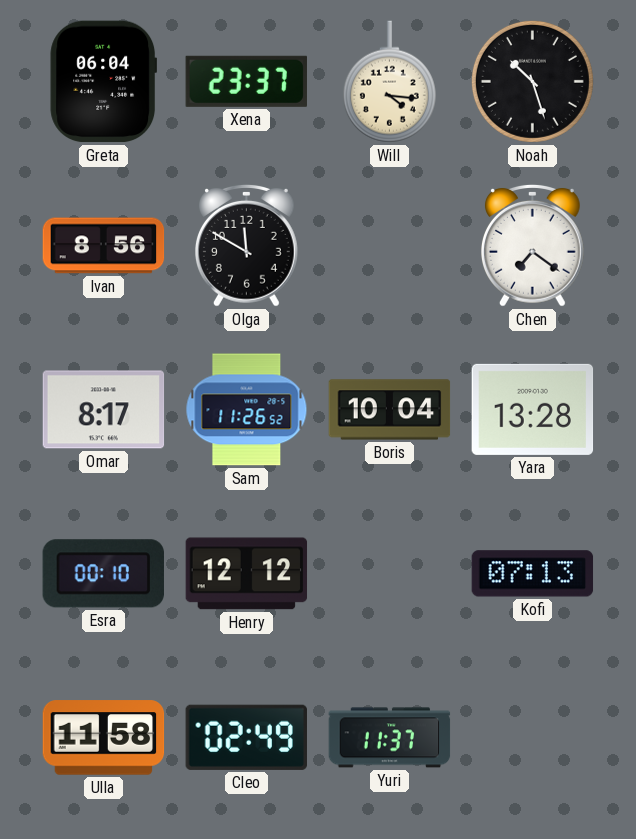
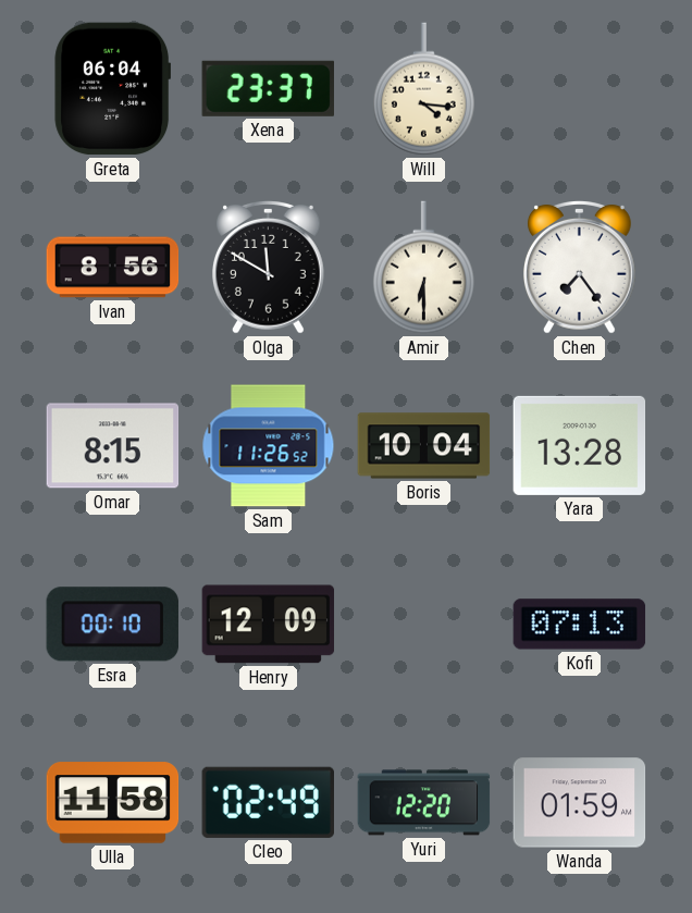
Noah: 10:27 -> none (532, 81)
Amir: none -> 6:30 (423, 268)
Chen: 7:21 -> 7:24 (580, 268)
Omar: 8:17 -> 8:15 (113, 446)
Henry: 12:12 -> 12:09 (269, 625)
Yuri: 11:37 -> 12:20 (424, 803)
Wanda: none -> 01:59 (580, 803)
